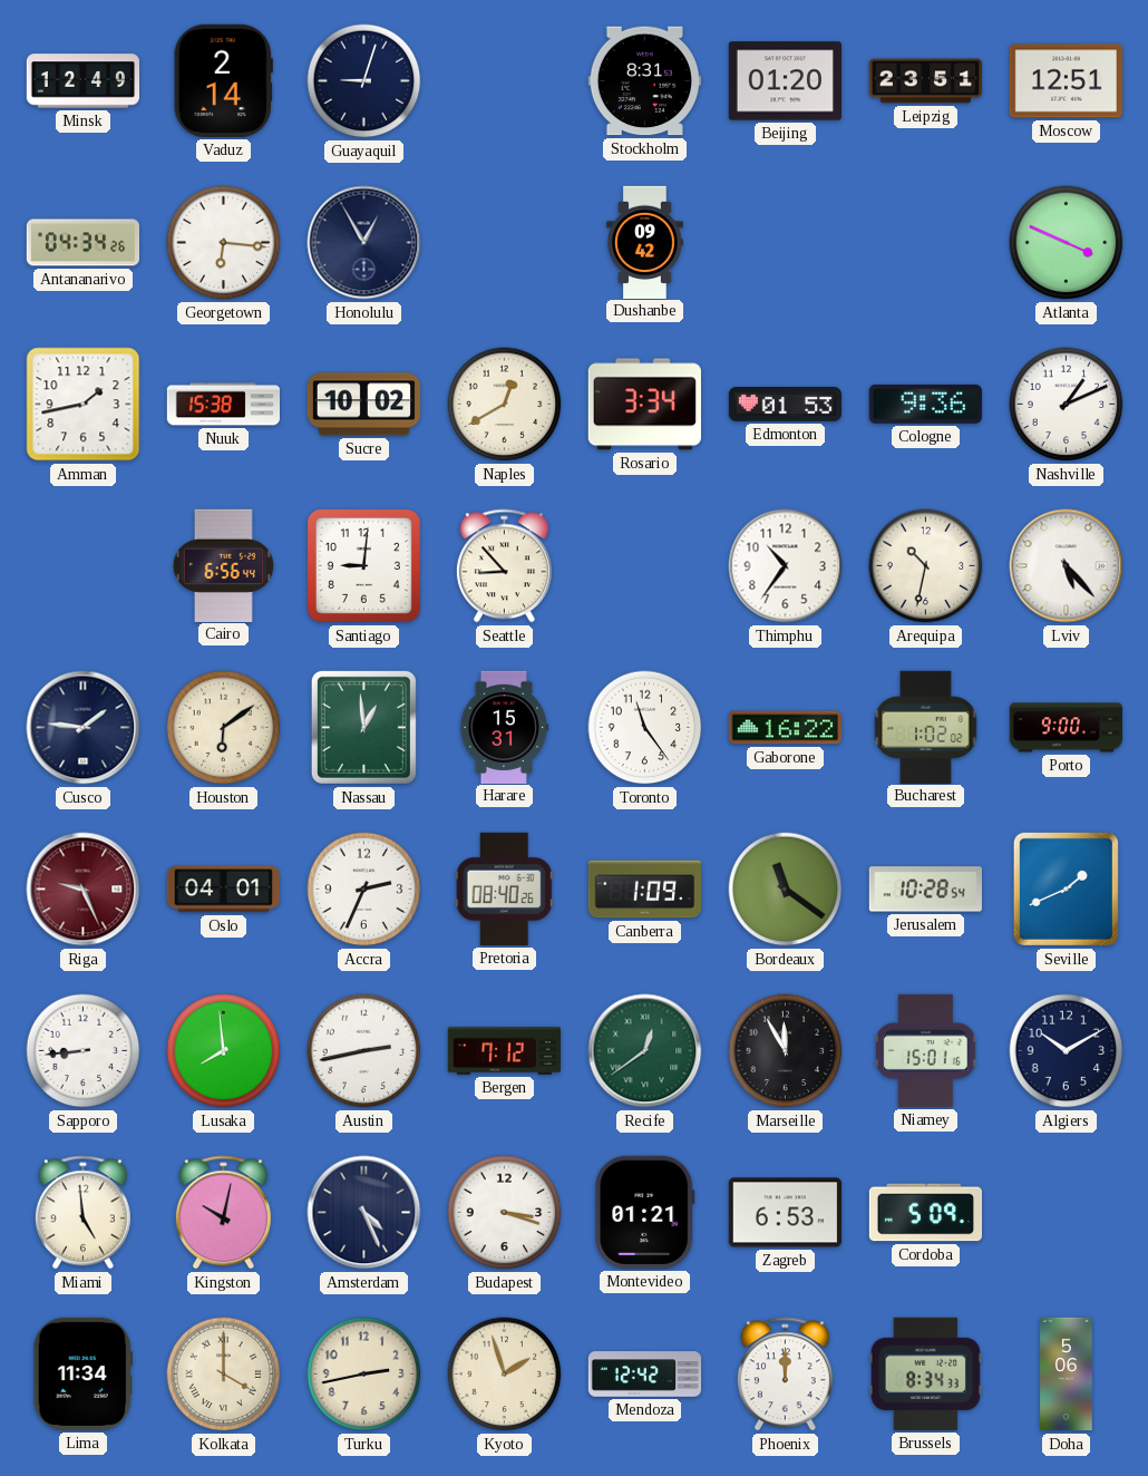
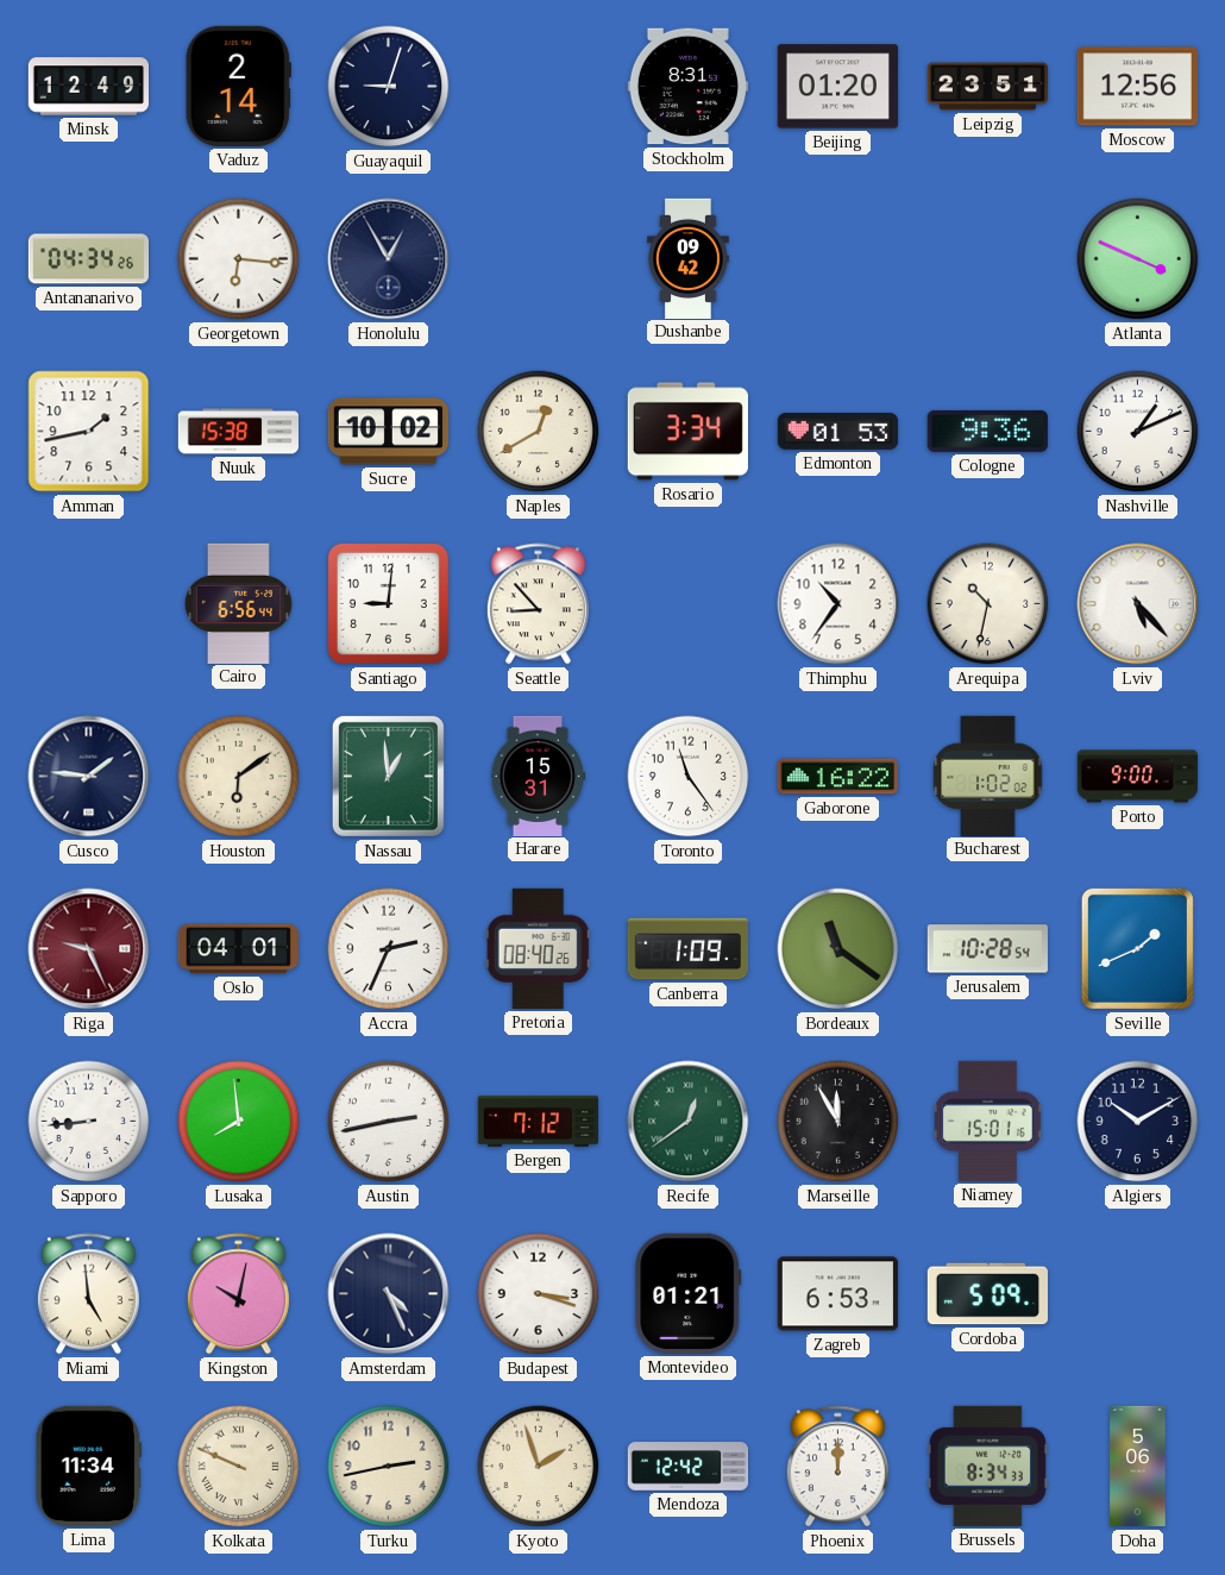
Moscow: 12:51 -> 12:56 (1137, 87)
Kolkata: 4:00 -> 9:49 (239, 1467)
